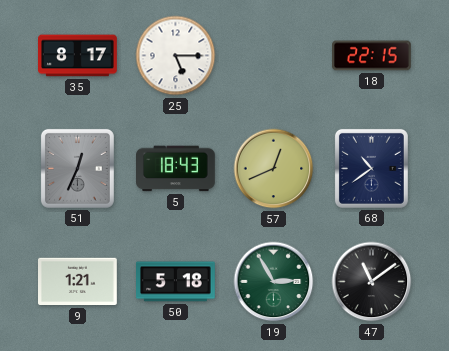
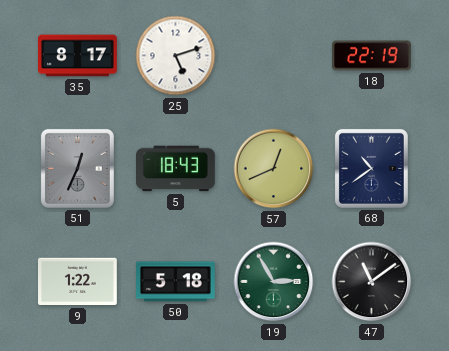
25: 5:15 -> 5:12 (176, 56)
18: 22:15 -> 22:19 (372, 56)
9: 1:21 -> 1:22 (78, 282)
